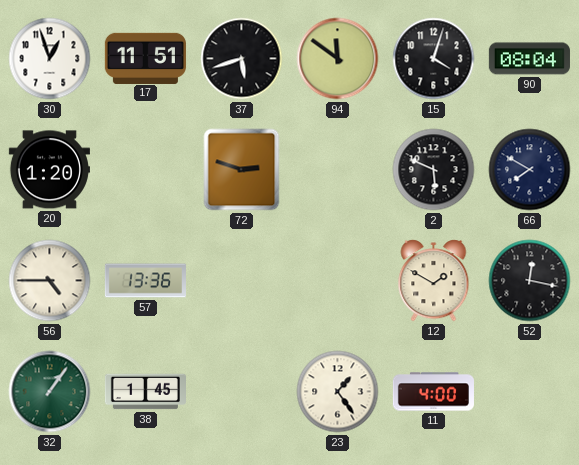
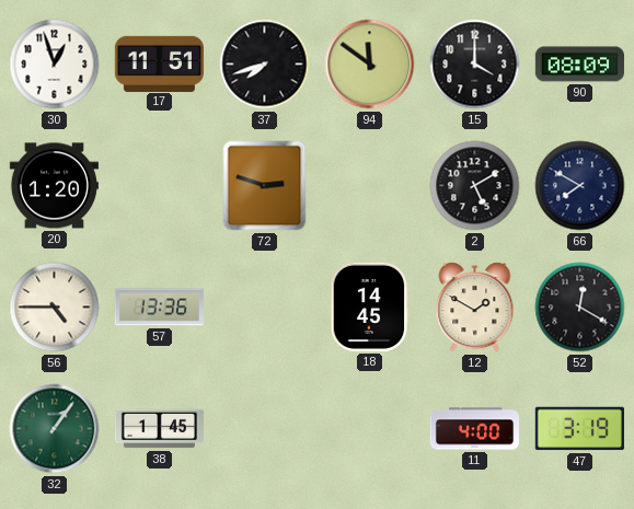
37: 5:42 -> 7:42 (265, 65)
15: 4:03 -> 4:00 (475, 65)
90: 08:04 -> 08:09 (579, 65)
2: 5:49 -> 5:10 (475, 186)
18: none -> 14:45 (370, 306)
52: 12:17 -> 12:20 (580, 308)
23: 1:24 -> none (338, 392)
47: none -> 3:19 (579, 429)
